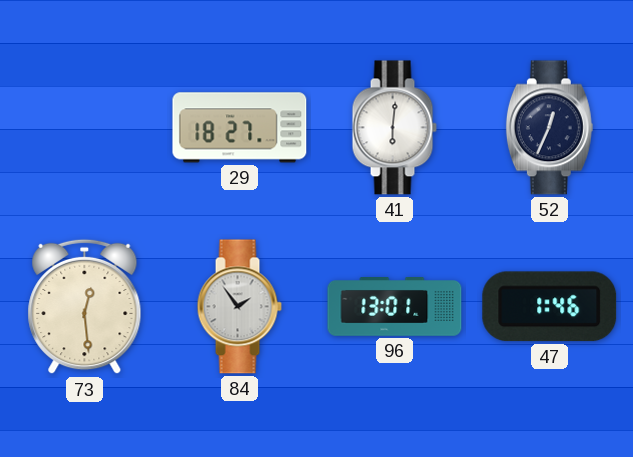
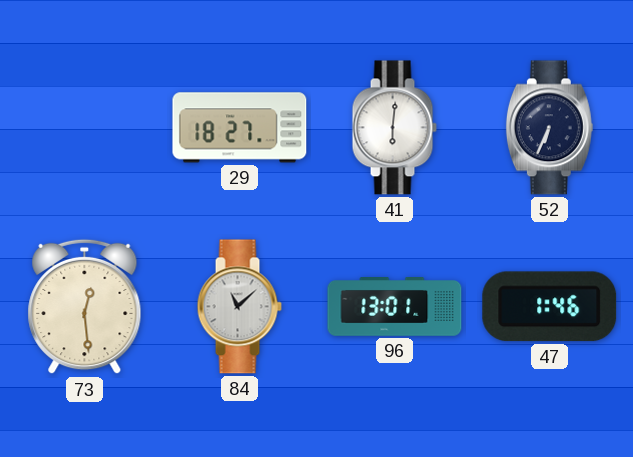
52: 12:34 -> 6:34 (549, 128)
84: 1:54 -> 11:08 (239, 307)
